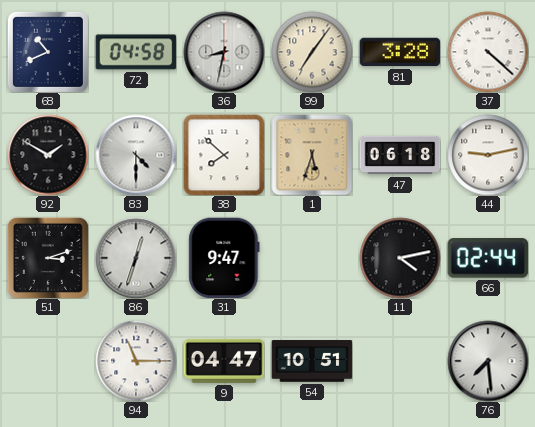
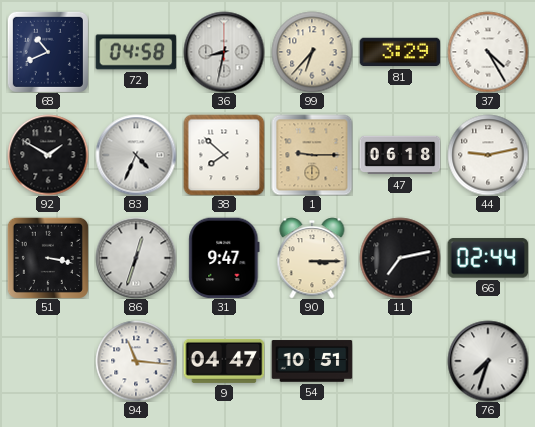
99: 7:06 -> 6:37 (312, 52)
81: 3:28 -> 3:29 (400, 52)
37: 4:22 -> 4:25 (488, 52)
83: 4:30 -> 4:34 (136, 155)
1: 5:33 -> 9:15 (312, 155)
51: 3:12 -> 3:17 (48, 258)
90: none -> 3:15 (312, 258)
11: 4:13 -> 7:13 (400, 258)
94: 11:15 -> 11:16 (136, 361)
76: 7:29 -> 7:33 (488, 361)
